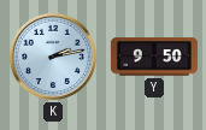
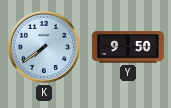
K: 2:13 -> 7:39 (44, 47)
